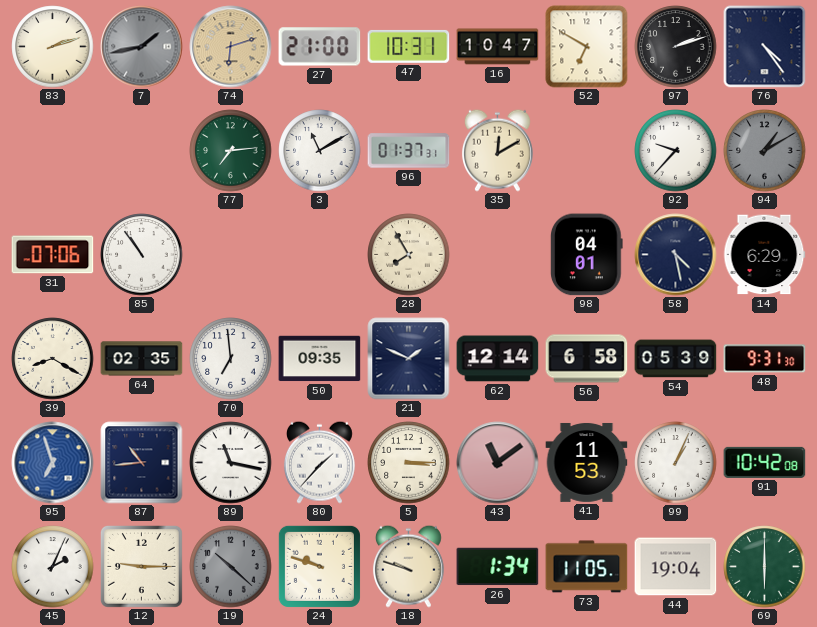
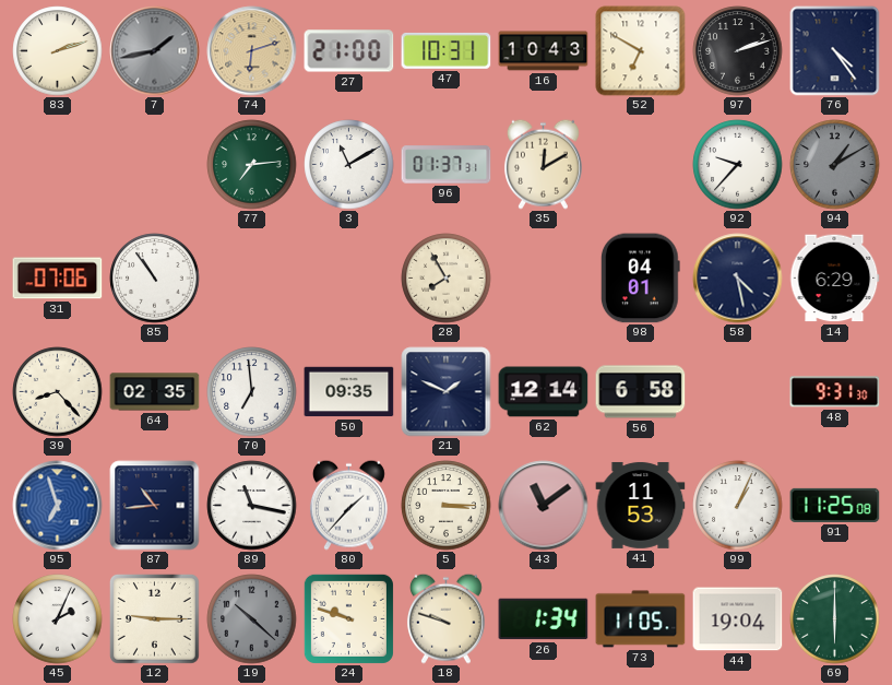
16: 10:47 -> 10:43 (544, 51)
39: 8:20 -> 8:23 (58, 392)
54: 05:39 -> none (676, 359)
91: 10:42 -> 11:25 (835, 505)
